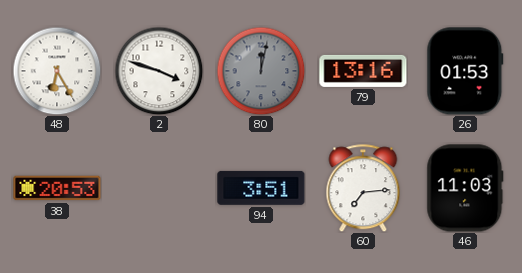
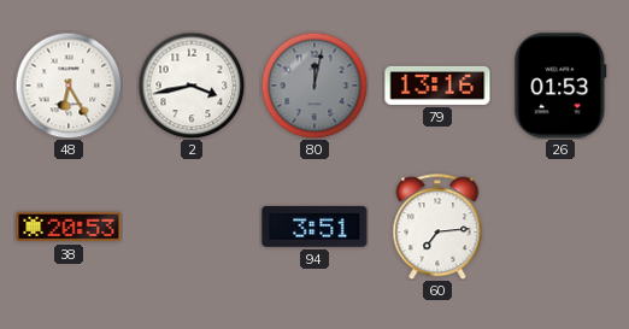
2: 3:48 -> 3:43 (192, 86)
46: 11:03 -> none (465, 188)
